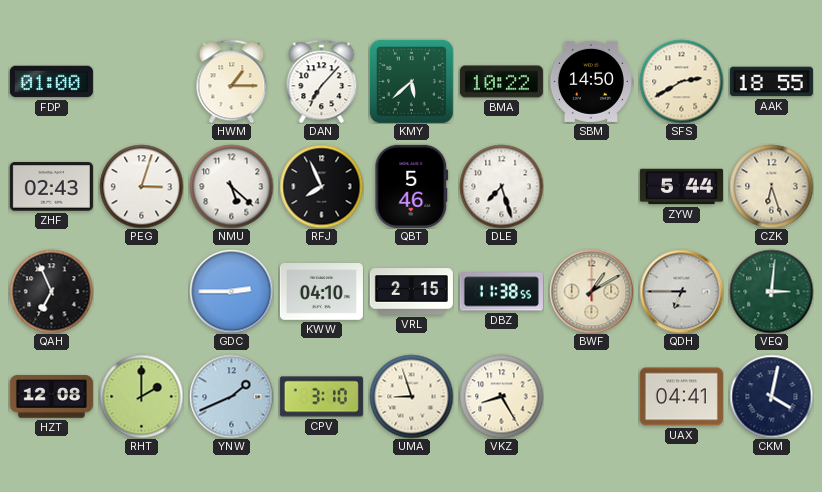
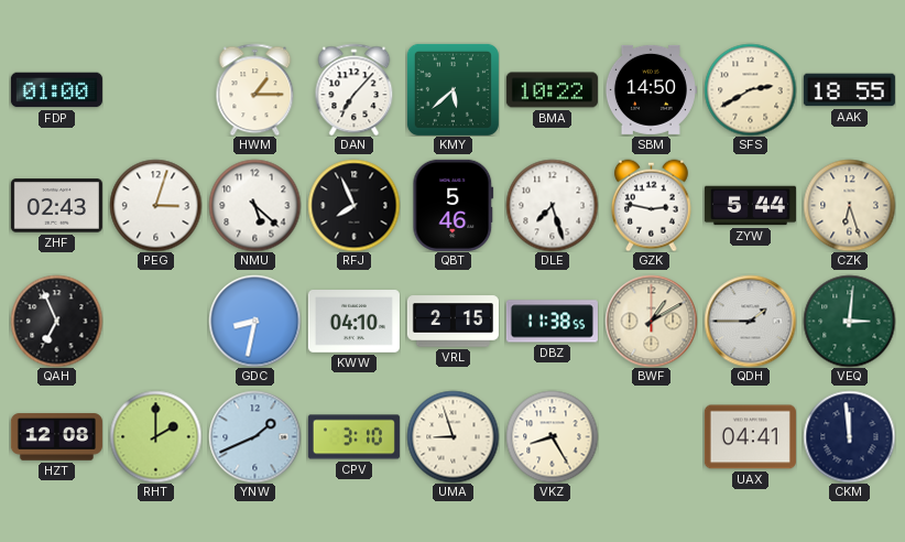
GZK: none -> 2:47 (651, 205)
GDC: 2:45 -> 8:32 (254, 321)
QDH: 6:45 -> 1:45 (750, 321)
CKM: 4:02 -> 11:59 (849, 436)
